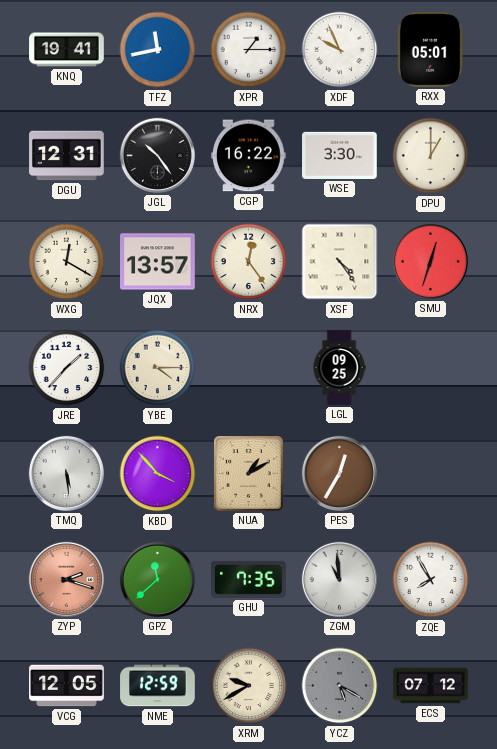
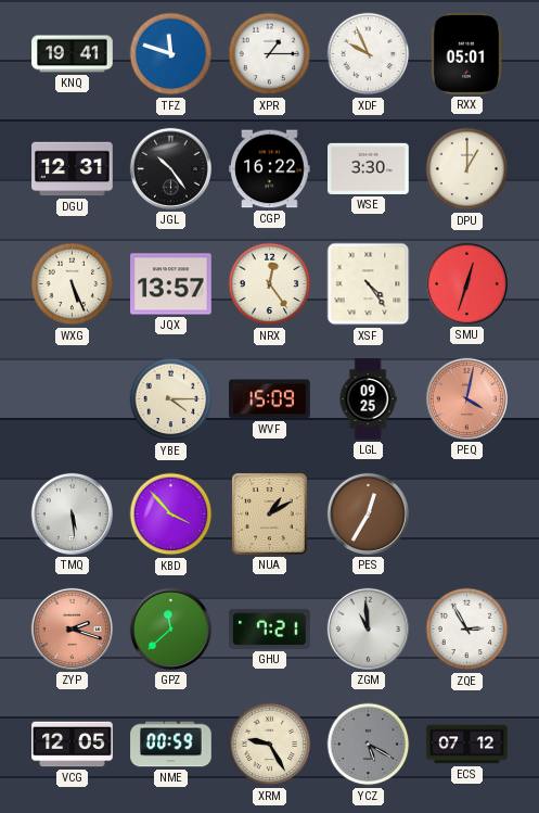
TFZ: 11:43 -> 11:48 (171, 54)
WXG: 12:20 -> 5:26 (73, 284)
JRE: 1:37 -> none (67, 368)
WVF: none -> 15:09 (270, 399)
PEQ: none -> 4:02 (466, 398)
GHU: 7:35 -> 7:21 (270, 628)
ZQE: 7:55 -> 2:55 (467, 630)
NME: 12:59 -> 00:59 (171, 745)
XRM: 9:40 -> 9:25 (270, 745)
